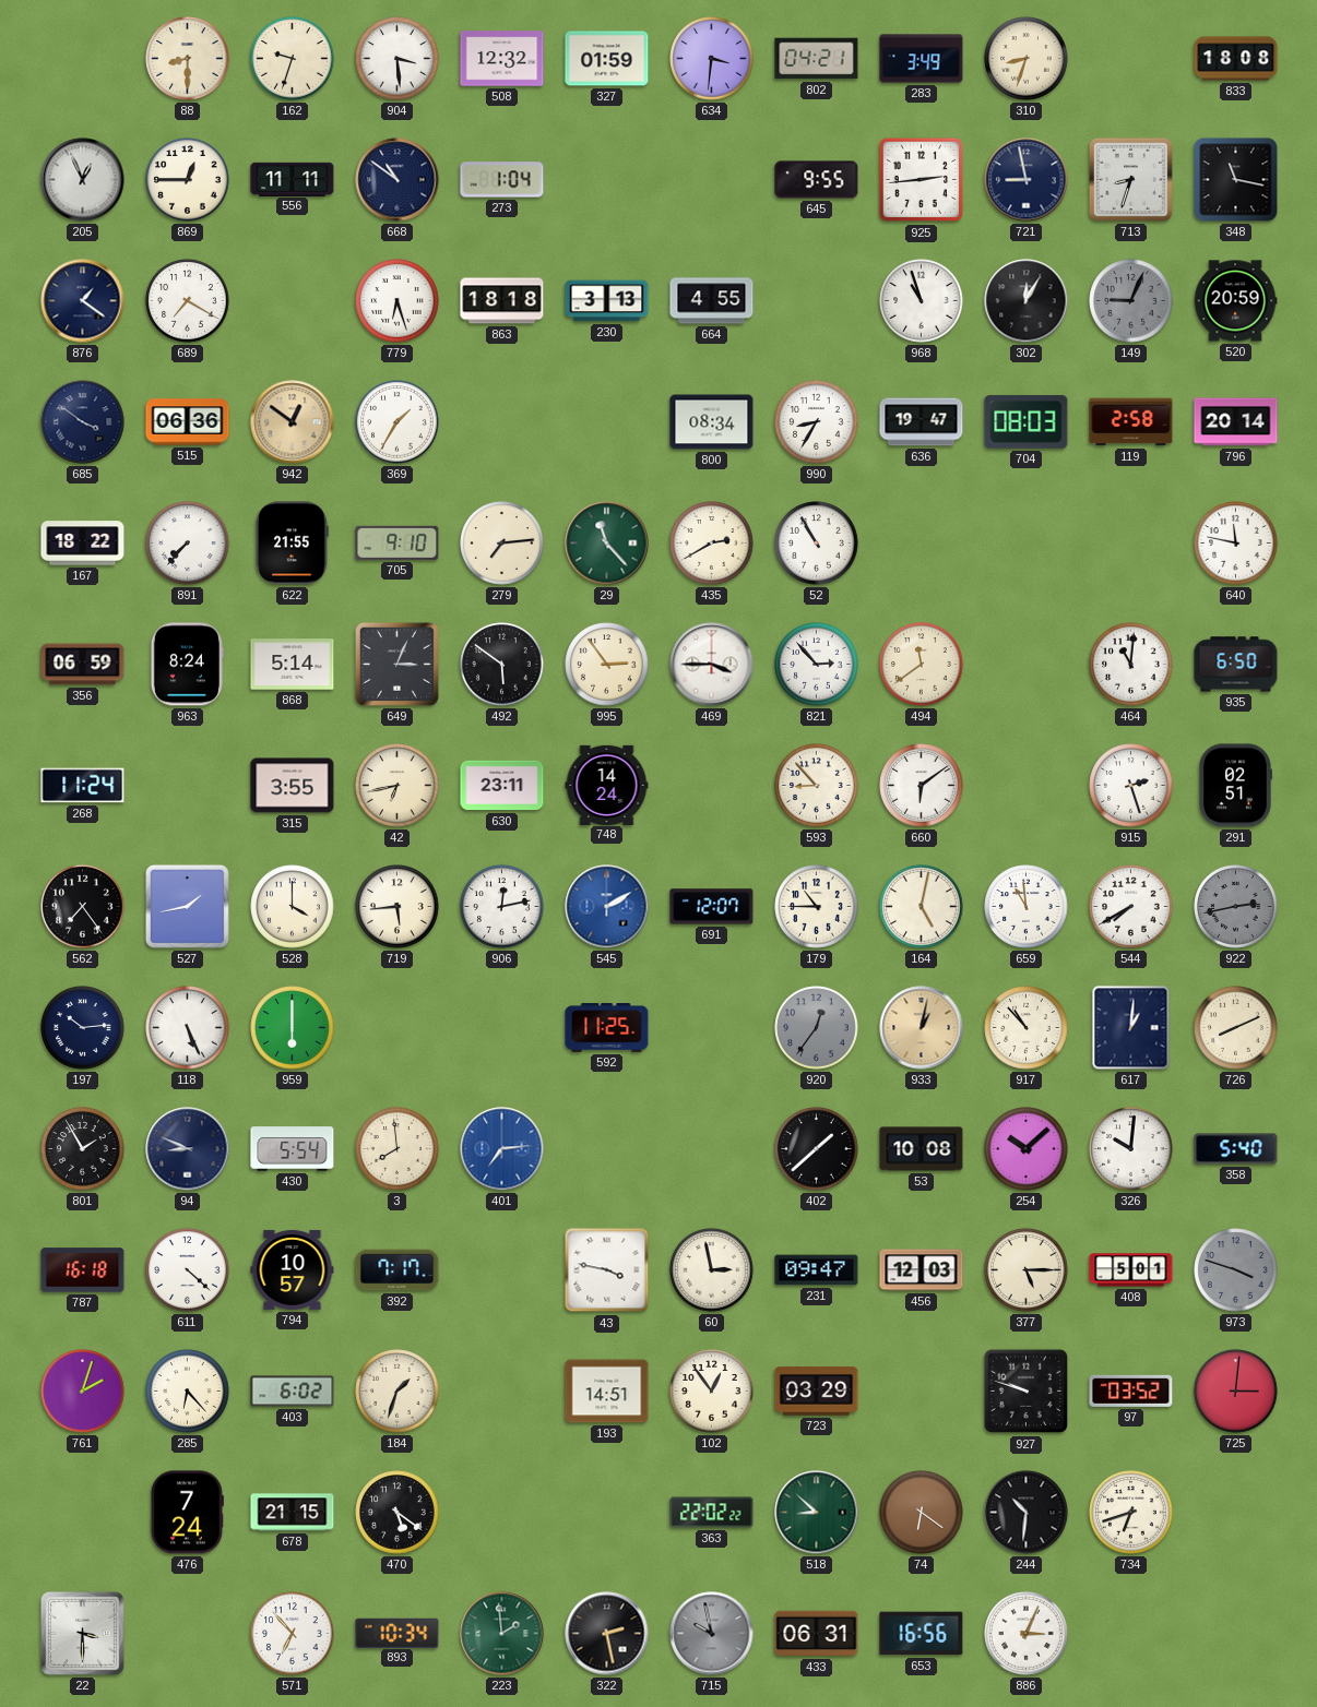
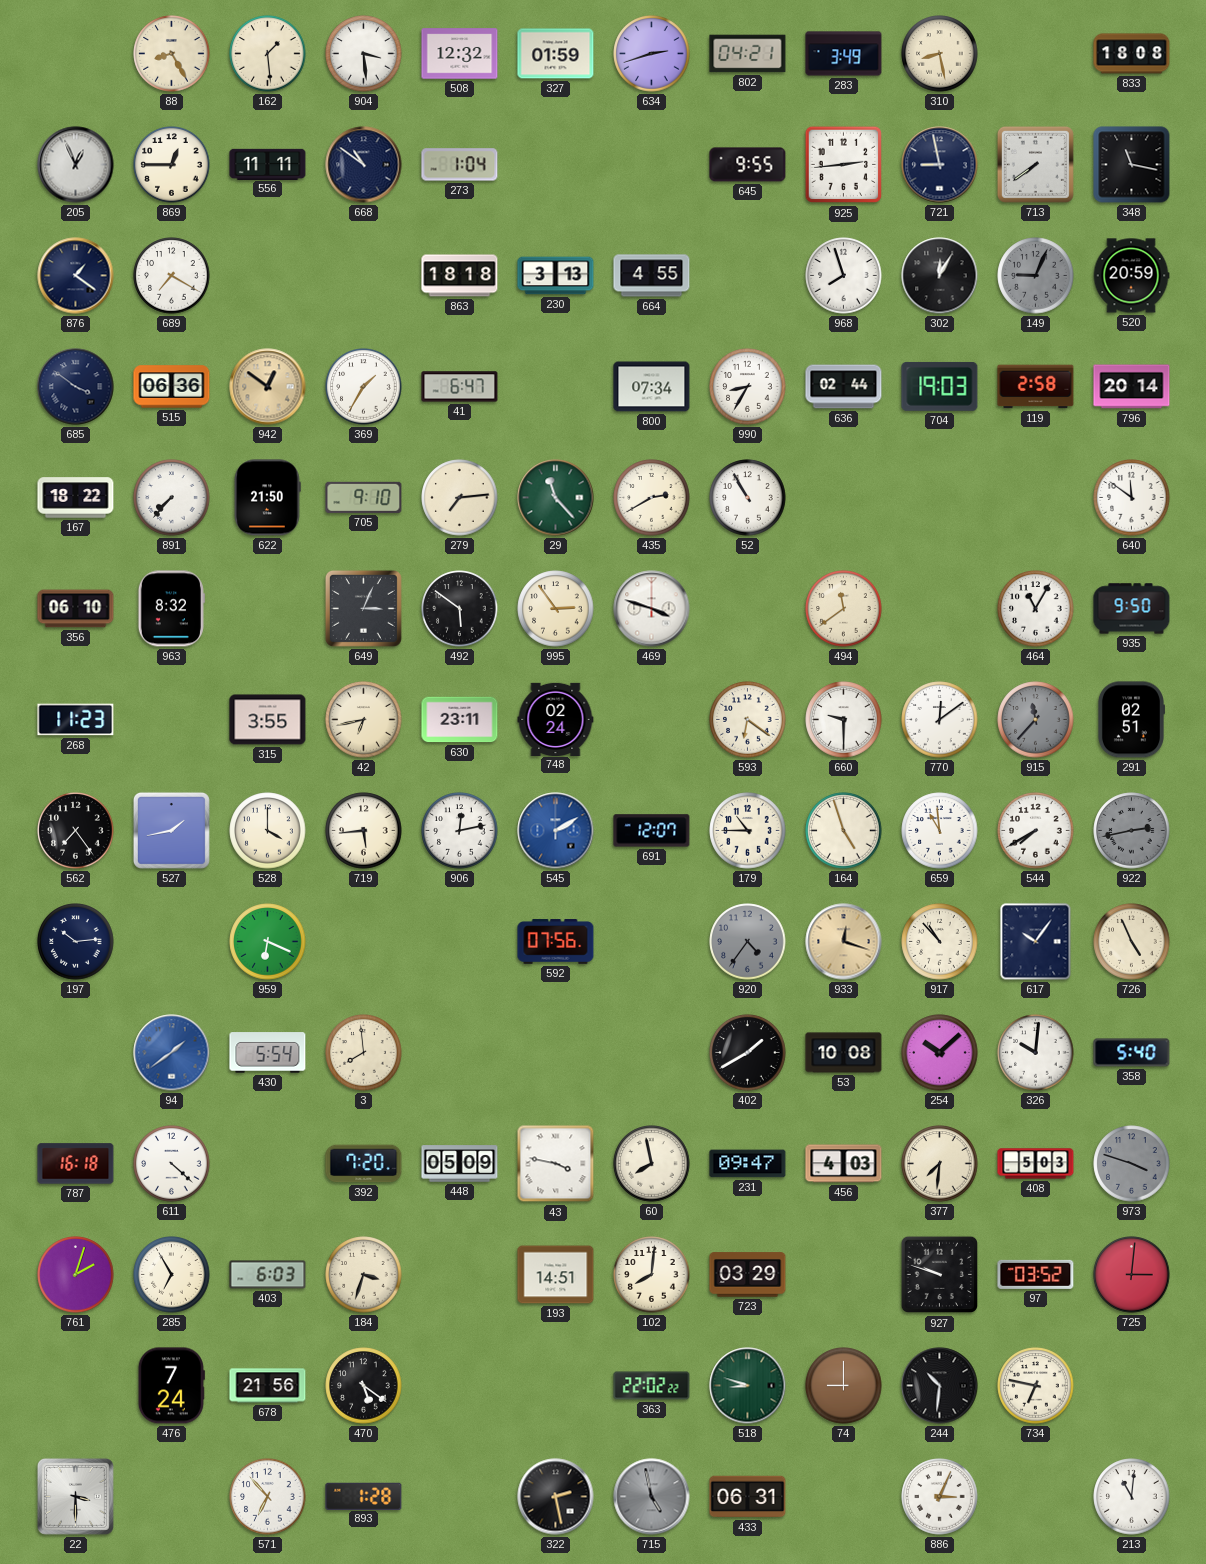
88: 8:30 -> 8:25 (172, 54)
162: 9:33 -> 1:29 (268, 54)
634: 3:31 -> 2:42 (652, 54)
310: 8:33 -> 8:28 (940, 54)
713: 8:33 -> 7:39 (1035, 164)
779: 6:27 -> none (398, 301)
968: 10:57 -> 7:57 (844, 276)
41: none -> 6:47 (460, 387)
800: 08:34 -> 07:34 (652, 387)
636: 19:47 -> 02:44 (844, 387)
704: 08:03 -> 19:03 (940, 386)
622: 21:55 -> 21:50 (267, 498)
640: 11:47 -> 11:51 (1132, 498)
356: 06:59 -> 06:10 (76, 609)
963: 8:24 -> 8:32 (171, 609)
868: 5:14 -> none (293, 665)
469: 3:45 -> 3:48 (652, 609)
821: 2:53 -> none (817, 665)
464: 11:01 -> 11:05 (1036, 609)
935: 6:50 -> 9:50 (1132, 609)
268: 11:24 -> 11:23 (76, 720)
748: 14:24 -> 02:24 (556, 719)
593: 8:53 -> 6:21 (748, 720)
660: 6:09 -> 9:30 (844, 720)
770: none -> 12:09 (940, 720)
915: 2:27 -> 11:37 (1036, 720)
915 dial: white -> grey (1036, 720)
164: 5:02 -> 4:57 (844, 831)
118: 5:26 -> none (188, 1028)
959: 6:00 -> 6:19 (268, 942)
592: 11:25 -> 07:56 (556, 942)
920: 12:36 -> 4:36 (748, 942)
933: 1:02 -> 12:18 (844, 942)
617: 1:01 -> 10:06 (1036, 942)
726: 8:11 -> 4:56 (1132, 942)
801: 1:55 -> none (83, 1149)
94: 8:49 -> 1:39 (172, 1053)
94 dial: navy -> blue (172, 1053)
401: 7:14 -> none (502, 1149)
402: 1:38 -> 1:40 (748, 1053)
794: 10:57 -> none (293, 1269)
392: 7:17 -> 7:20 (364, 1164)
448: none -> 05:09 (460, 1164)
60: 2:58 -> 7:58 (652, 1164)
456: 12:03 -> 4:03 (844, 1164)
377: 5:15 -> 7:31 (940, 1164)
408: 5:01 -> 5:03 (1036, 1164)
285: 6:23 -> 6:55 (172, 1275)
403: 6:02 -> 6:03 (268, 1275)
184: 1:33 -> 3:33 (364, 1275)
102: 12:54 -> 8:01 (652, 1275)
678: 21:15 -> 21:56 (268, 1386)
518: 8:52 -> 8:48 (748, 1386)
74: 6:21 -> 9:00 (844, 1386)
734: 6:42 -> 6:47 (1036, 1386)
893: 10:34 -> 1:28 (364, 1496)
223: 1:59 -> none (502, 1634)
715: 9:58 -> 4:58 (652, 1497)
653: 16:56 -> none (922, 1634)
213: none -> 11:01 (1132, 1497)
